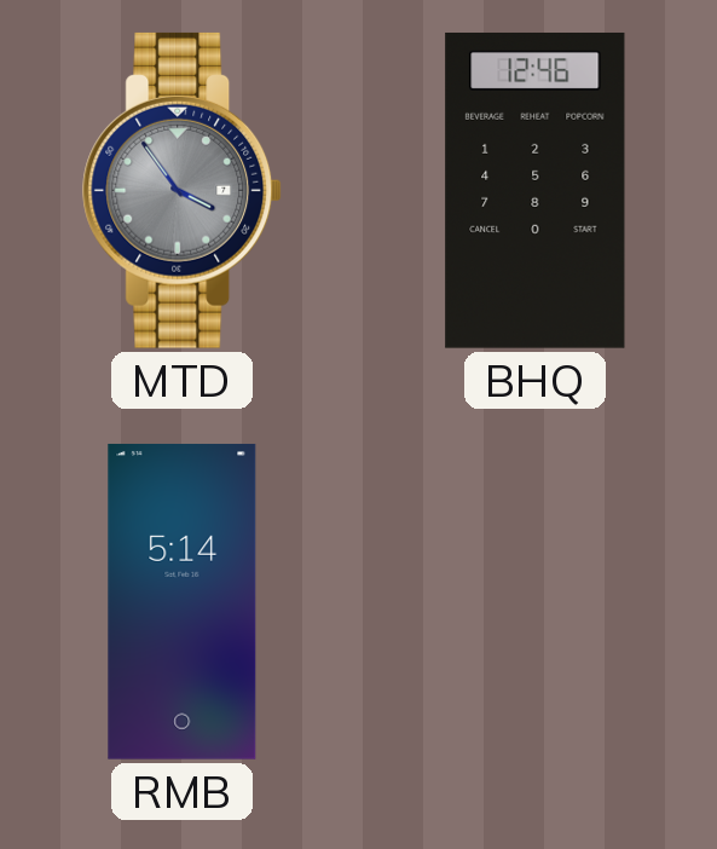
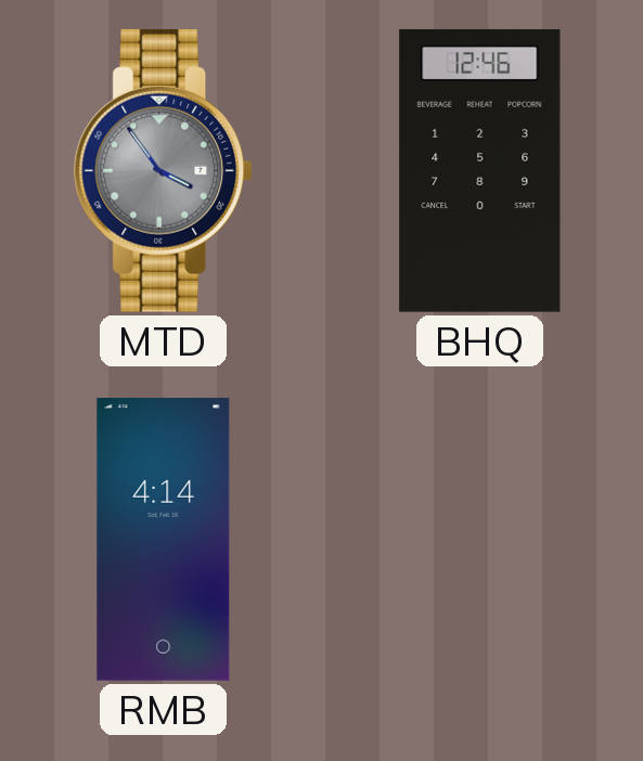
RMB: 5:14 -> 4:14 (164, 539)
